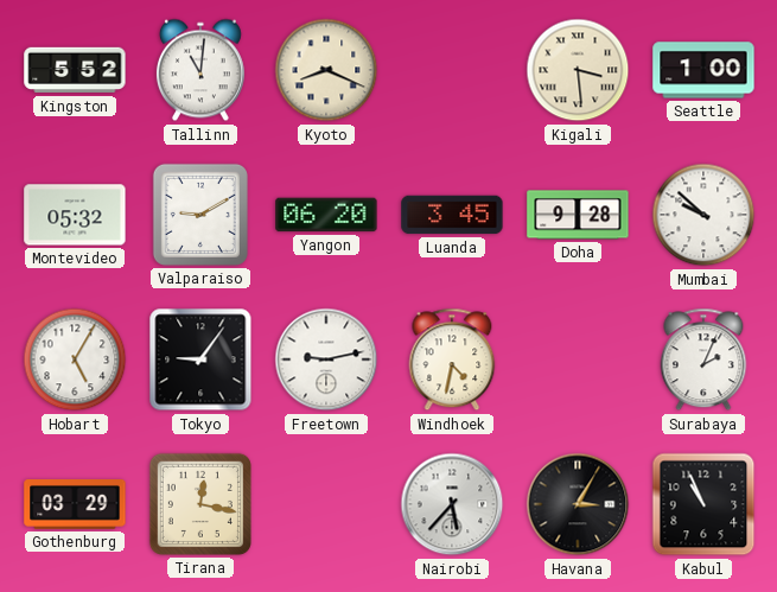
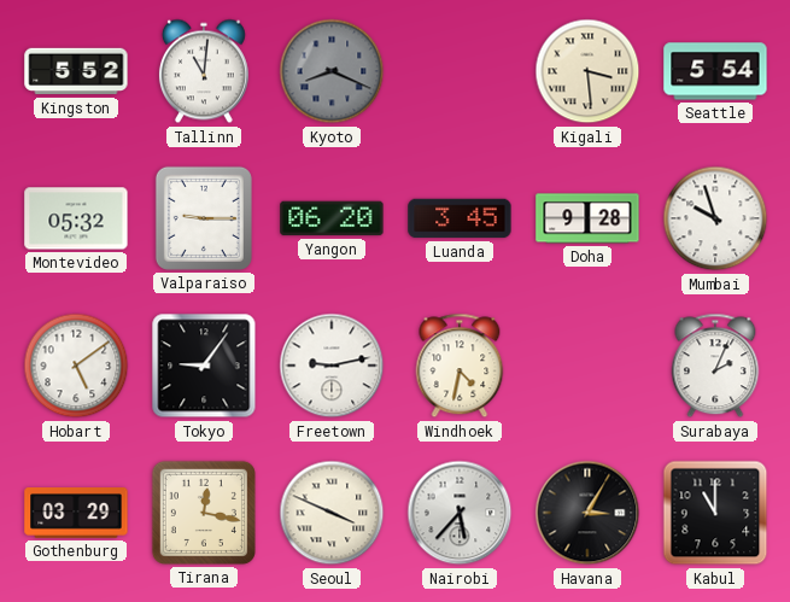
Kyoto dial: cream -> grey (332, 71)
Seattle: 1:00 -> 5:54 (715, 71)
Valparaiso: 9:10 -> 9:15 (204, 218)
Mumbai: 9:52 -> 9:57 (715, 218)
Hobart: 5:05 -> 5:09 (76, 366)
Seoul: none -> 3:49 (332, 513)
Kabul: 10:56 -> 11:00 (715, 513)
